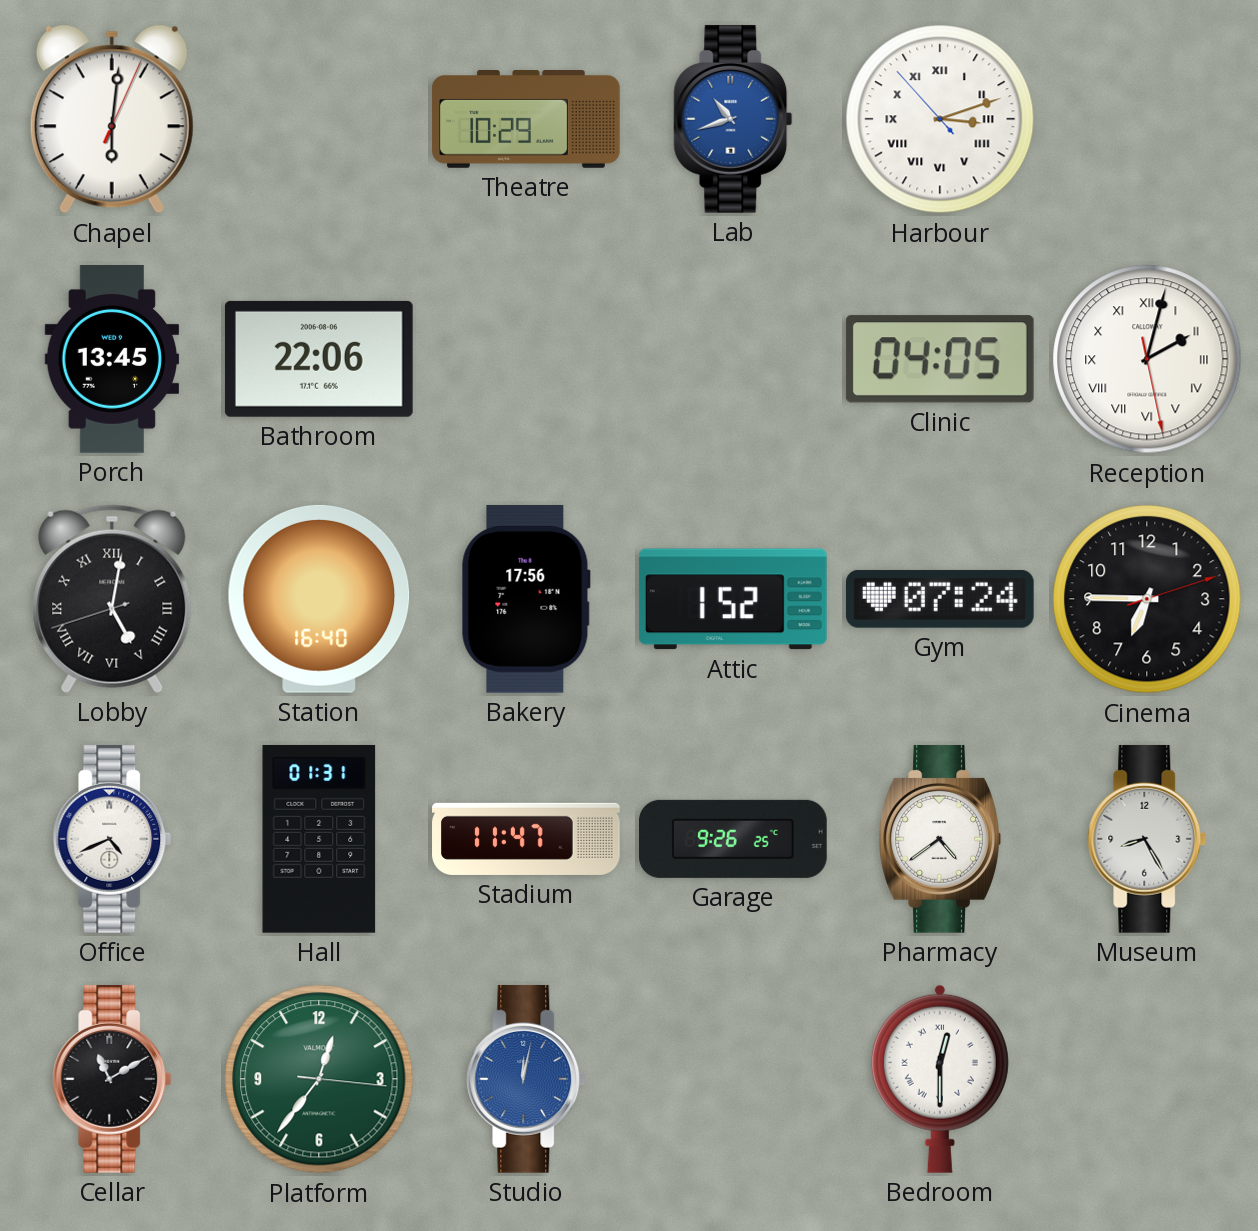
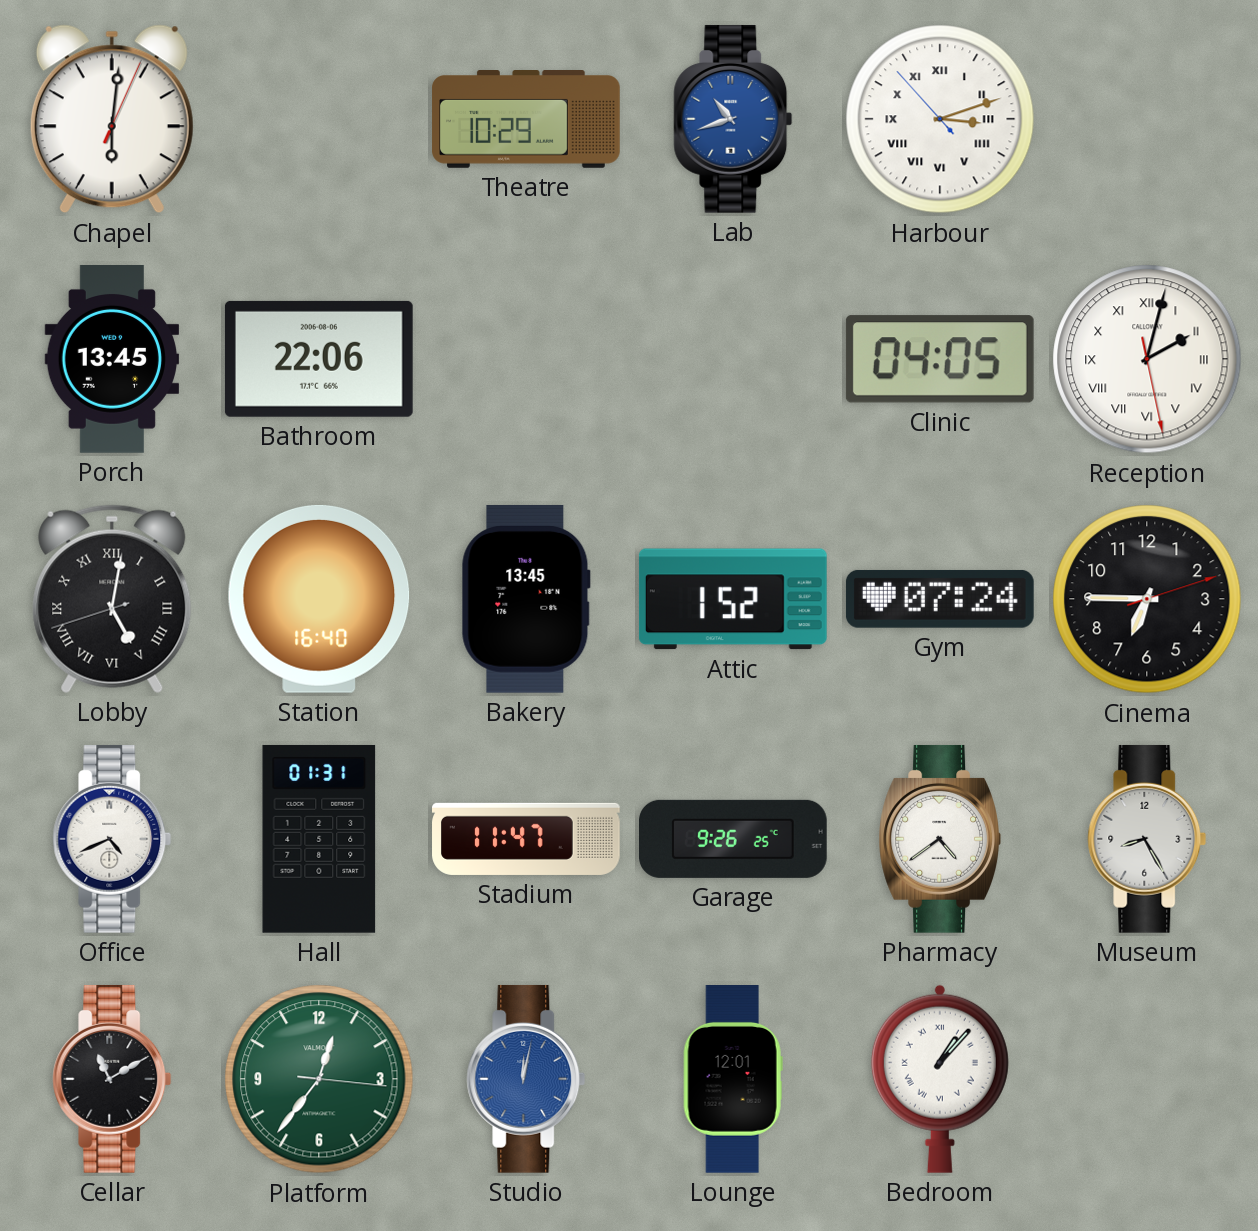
Bakery: 17:56 -> 13:45 (526, 599)
Lounge: none -> 12:01 (733, 1080)
Bedroom: 12:30 -> 1:07 (940, 1079)
